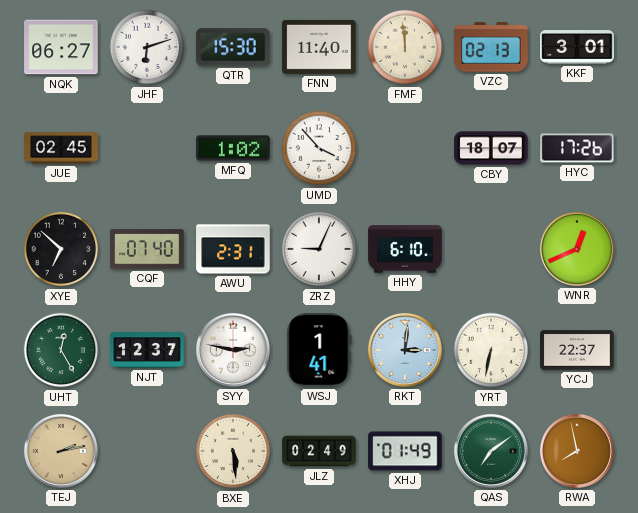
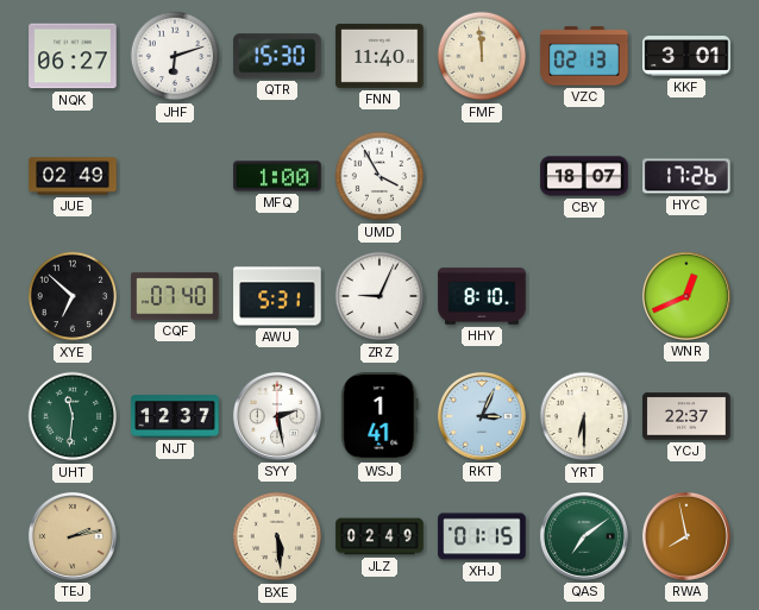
JUE: 02:45 -> 02:49 (73, 176)
MFQ: 1:02 -> 1:00 (277, 176)
UMD: 3:53 -> 3:55 (379, 176)
AWU: 2:31 -> 5:31 (277, 296)
HHY: 6:10 -> 8:10 (482, 296)
UHT: 12:25 -> 11:31 (73, 416)
SYY: 2:47 -> 2:28 (277, 416)
RKT: 3:01 -> 3:04 (482, 416)
YRT: 6:32 -> 6:30 (584, 416)
XHJ: 01:49 -> 01:15 (482, 536)
